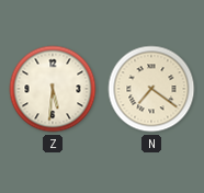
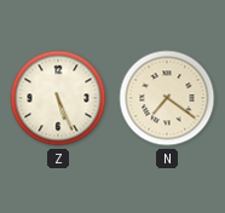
Z: 5:31 -> 5:26 (58, 98)
